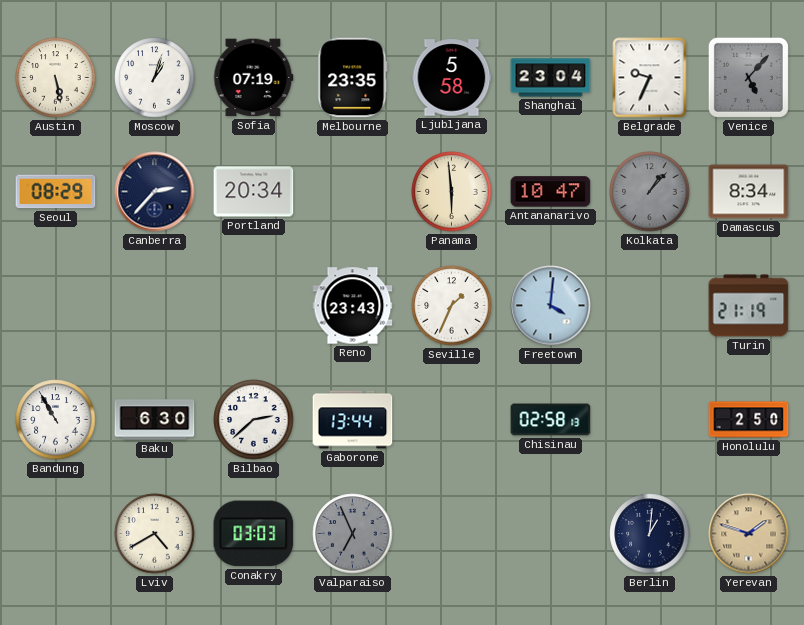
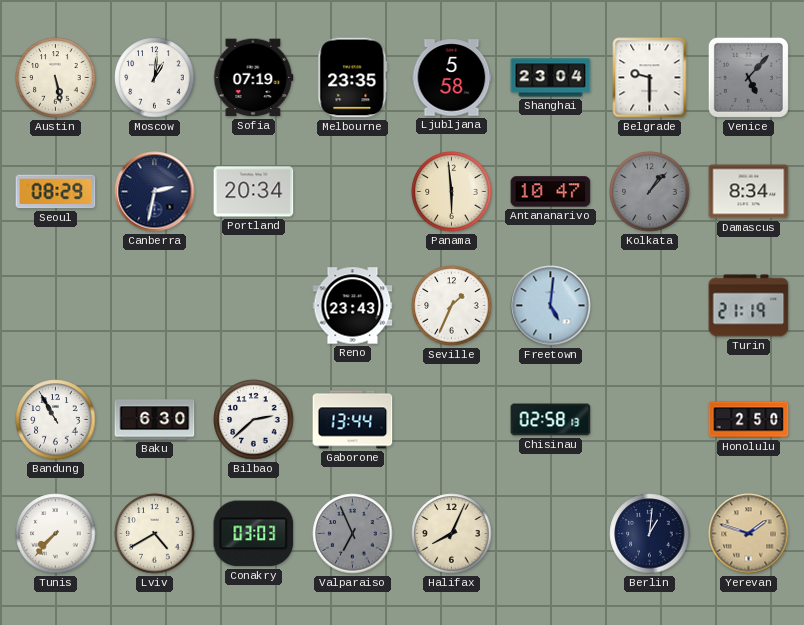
Moscow: 1:03 -> 1:01 (155, 78)
Belgrade: 9:34 -> 9:30 (650, 78)
Canberra: 2:37 -> 2:32 (155, 192)
Freetown: 4:01 -> 5:01 (551, 306)
Tunis: none -> 7:37 (56, 534)
Halifax: none -> 8:04 (452, 534)
